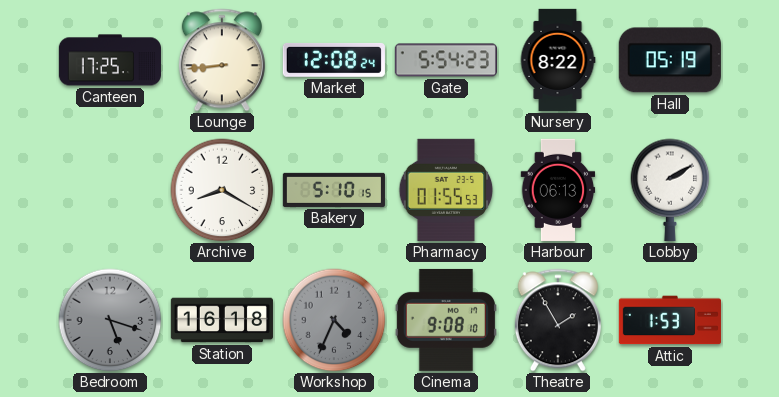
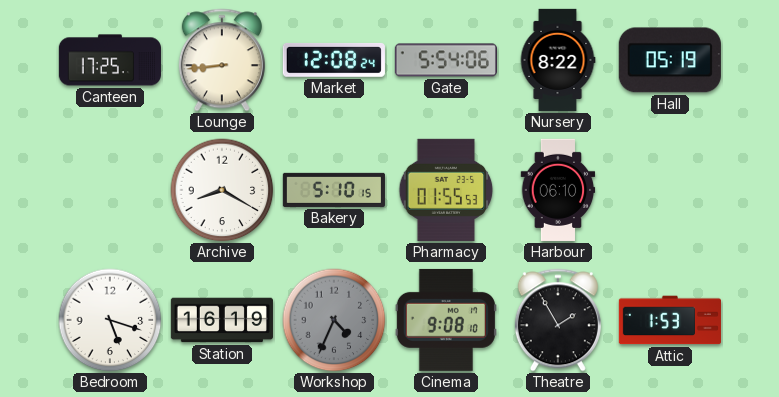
Gate: 5:54:23 -> 5:54:06 (446, 60)
Harbour: 06:13 -> 06:10 (558, 190)
Lobby: 2:10 -> none (670, 190)
Bedroom dial: grey -> white (110, 320)
Station: 16:18 -> 16:19 (222, 320)
